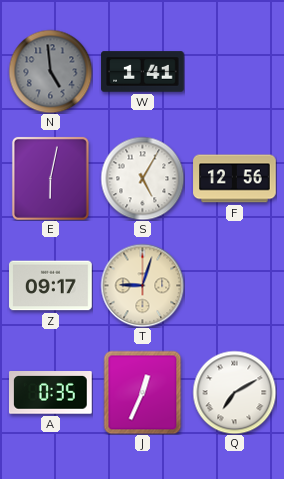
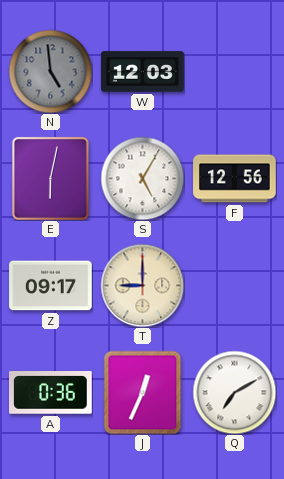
W: 1:41 -> 12:03 (143, 72)
T: 9:03 -> 9:00 (142, 285)
A: 0:35 -> 0:36 (51, 393)
